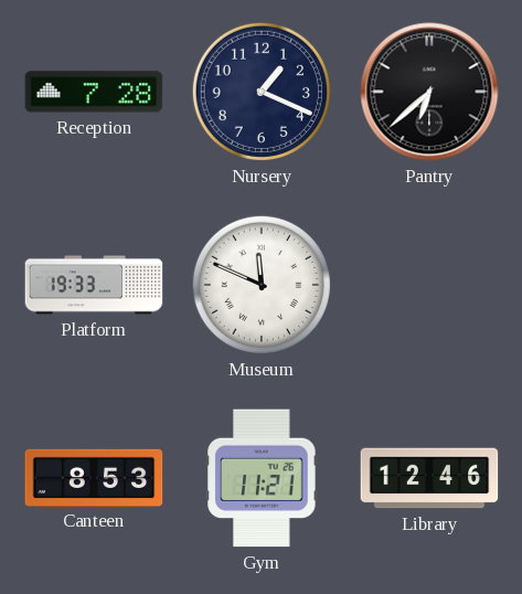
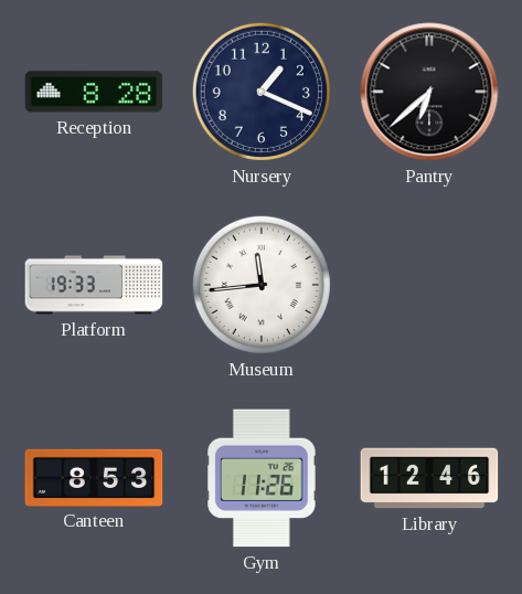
Reception: 7:28 -> 8:28 (94, 92)
Museum: 11:49 -> 11:44 (262, 285)
Gym: 11:21 -> 11:26 (262, 478)
